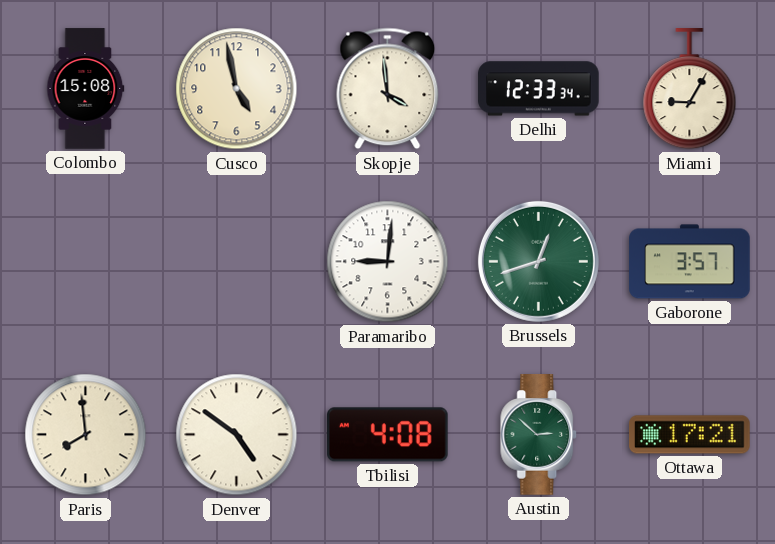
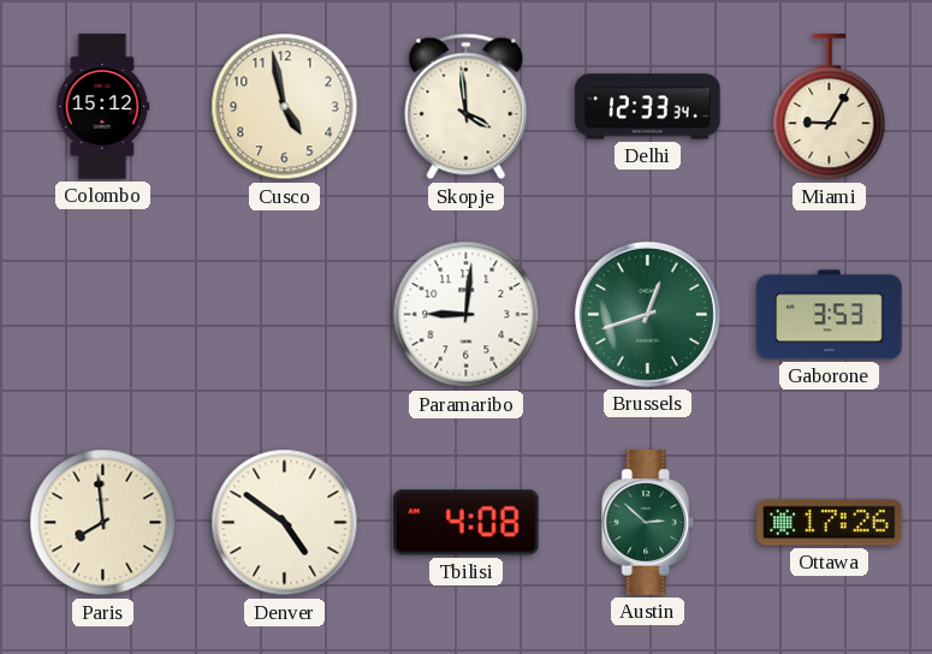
Colombo: 15:08 -> 15:12 (103, 107)
Gaborone: 3:57 -> 3:53 (830, 315)
Ottawa: 17:21 -> 17:26 (830, 523)
